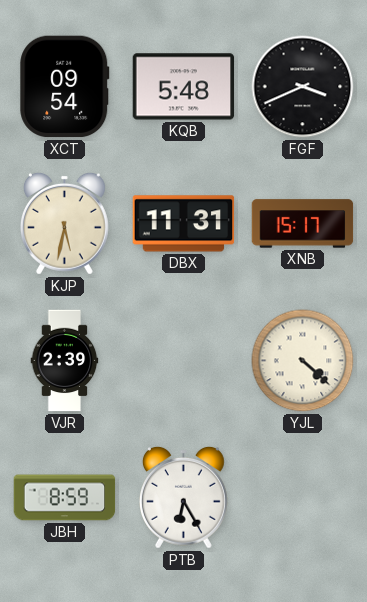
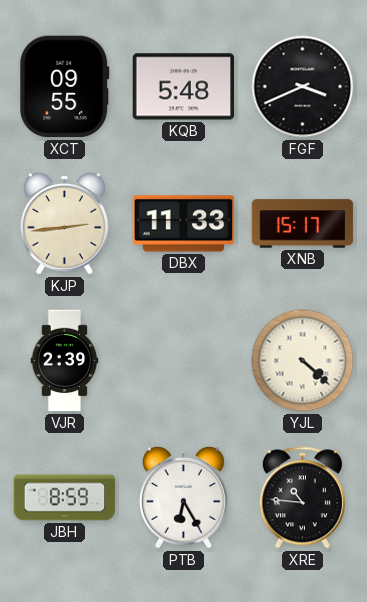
XCT: 09:54 -> 09:55 (65, 87)
KJP: 5:32 -> 2:44 (64, 223)
DBX: 11:31 -> 11:33 (184, 224)
XRE: none -> 10:46 (302, 498)
